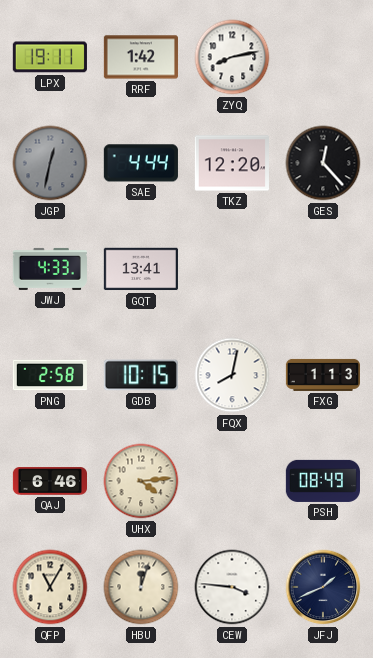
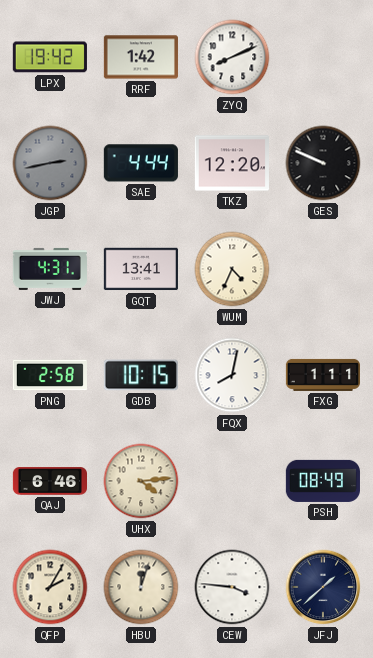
LPX: 19:11 -> 19:42 (50, 57)
ZYQ: 8:13 -> 8:11 (232, 57)
JGP: 12:32 -> 2:43 (50, 163)
GES: 12:23 -> 9:49 (323, 163)
JWJ: 4:33 -> 4:31 (50, 269)
WUM: none -> 4:34 (232, 269)
FXG: 1:13 -> 1:11 (322, 375)
QFP: 11:05 -> 2:05 (50, 587)
JFJ: 1:41 -> 1:38 (323, 587)
